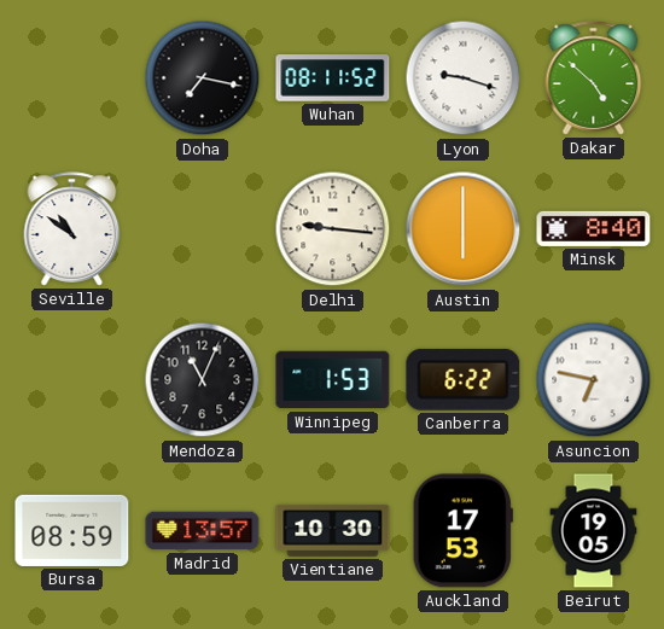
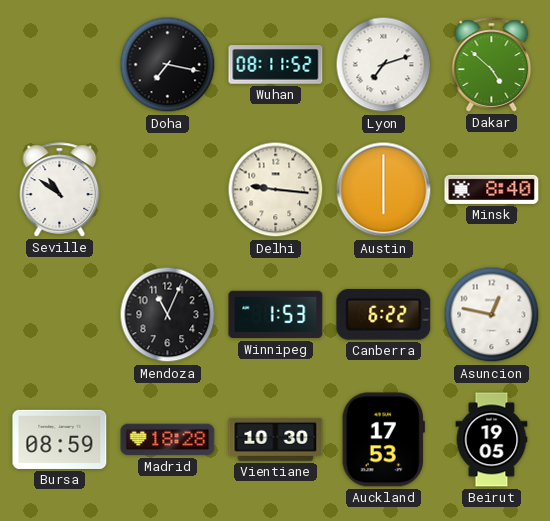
Lyon: 9:18 -> 7:12 (384, 65)
Asuncion: 6:47 -> 12:47 (492, 315)
Madrid: 13:57 -> 18:28 (168, 440)
